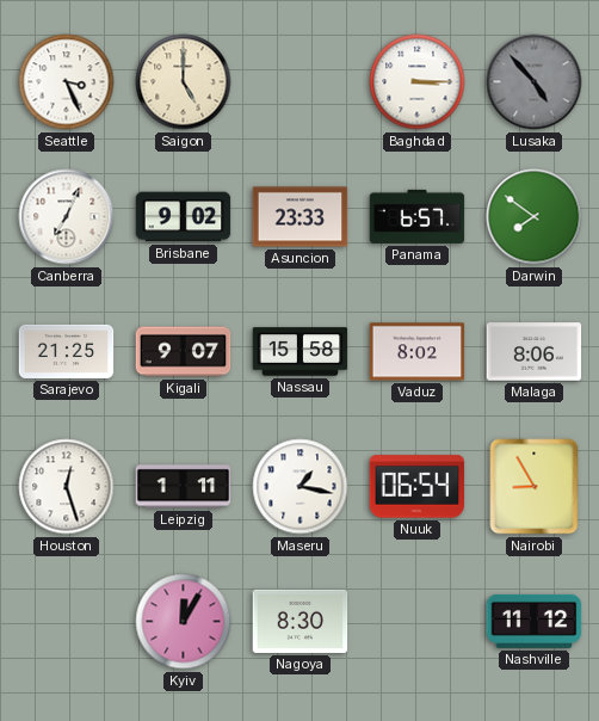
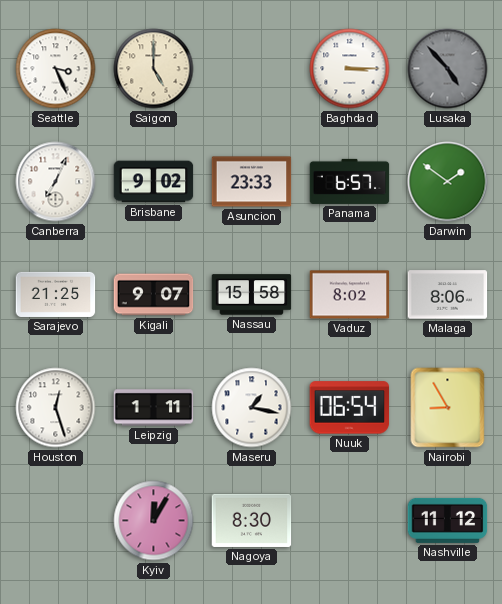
Darwin: 7:51 -> 1:51 (448, 182)
